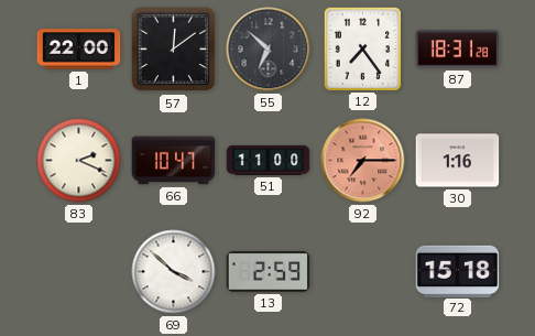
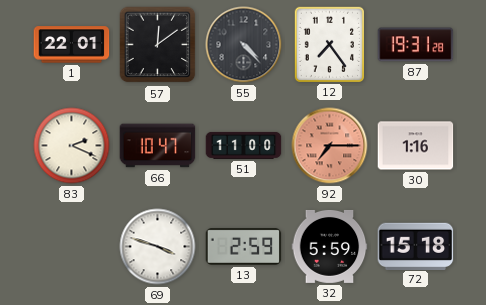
1: 22:00 -> 22:01 (72, 45)
55: 6:52 -> 4:23 (244, 45)
87: 18:31 -> 19:31 (416, 45)
69: 3:52 -> 3:48 (158, 247)
32: none -> 5:59 (330, 246)
